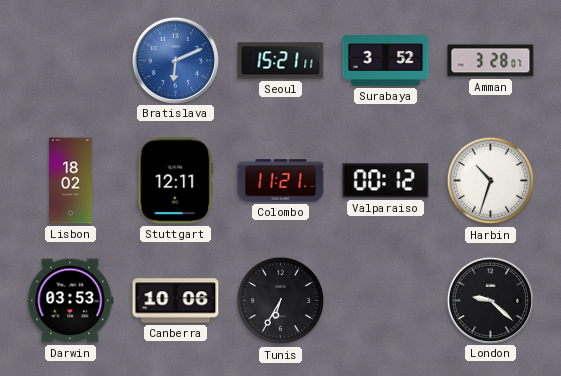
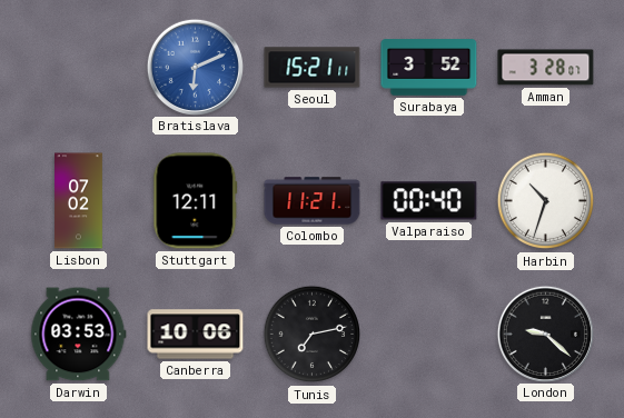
Lisbon: 18:02 -> 07:02 (79, 201)
Valparaiso: 00:12 -> 00:40 (429, 201)
Tunis: 6:35 -> 7:13 (313, 335)
